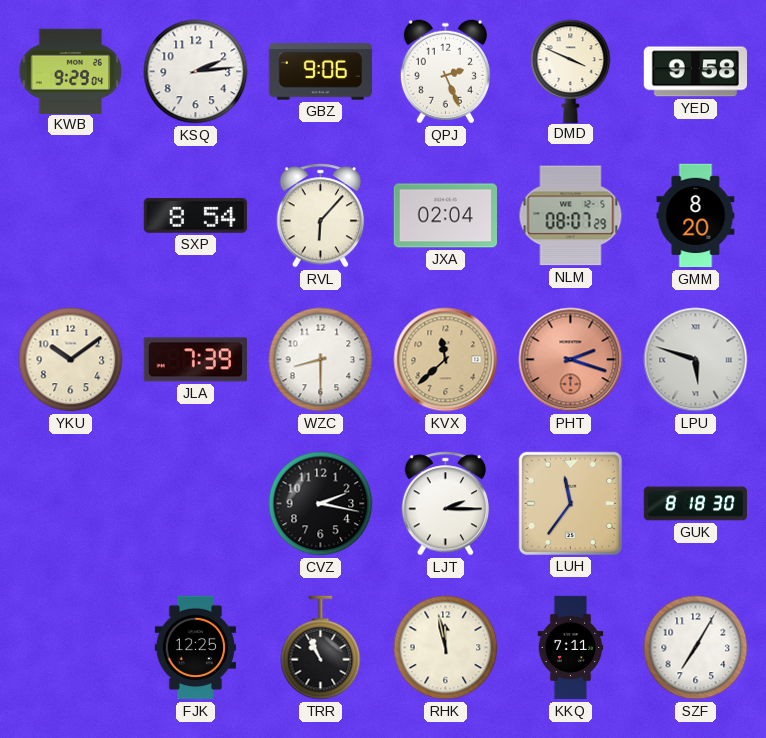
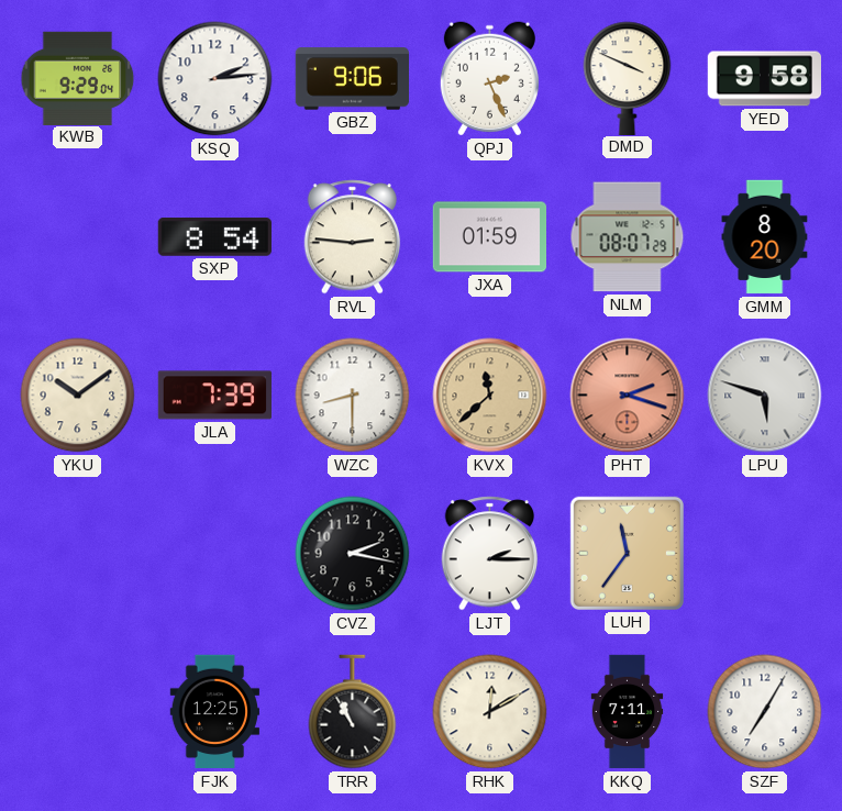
RVL: 6:07 -> 2:46 (353, 237)
JXA: 02:04 -> 01:59 (489, 237)
GUK: 8:18 -> none (696, 504)
RHK: 11:58 -> 12:10 (490, 712)
